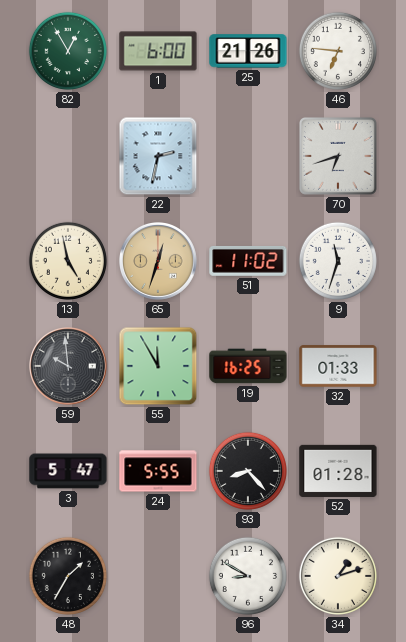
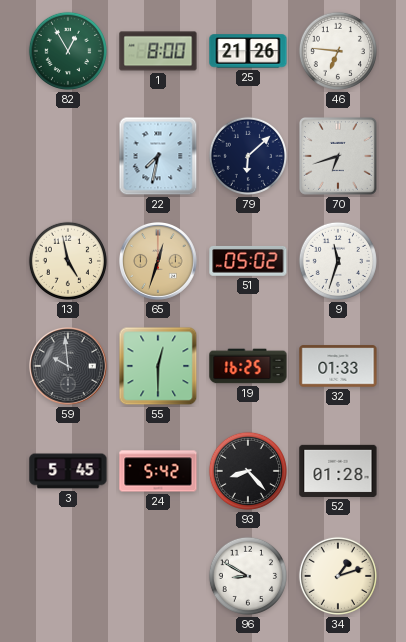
1: 6:00 -> 8:00 (158, 51)
22: 2:32 -> 7:32 (158, 156)
79: none -> 6:08 (248, 156)
51: 11:02 -> 05:02 (248, 261)
55: 11:55 -> 12:30 (158, 366)
3: 5:47 -> 5:45 (68, 471)
24: 5:55 -> 5:42 (158, 471)
48: 1:35 -> none (68, 576)
